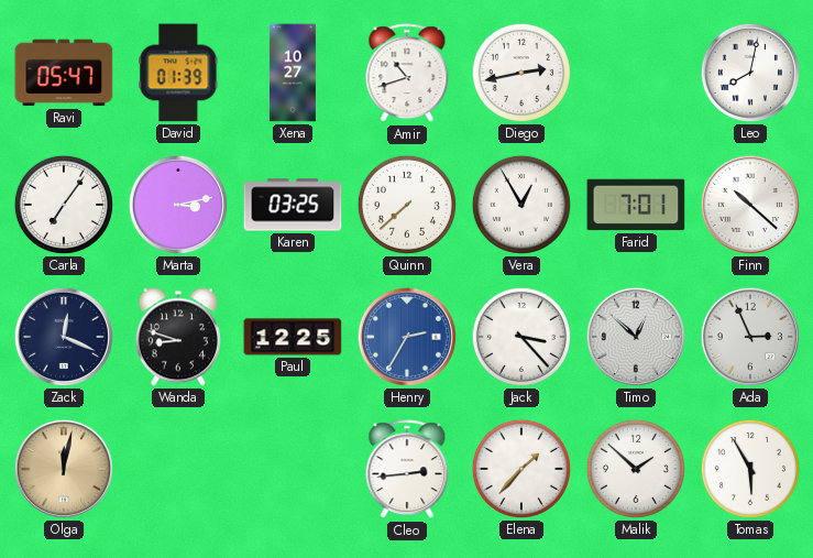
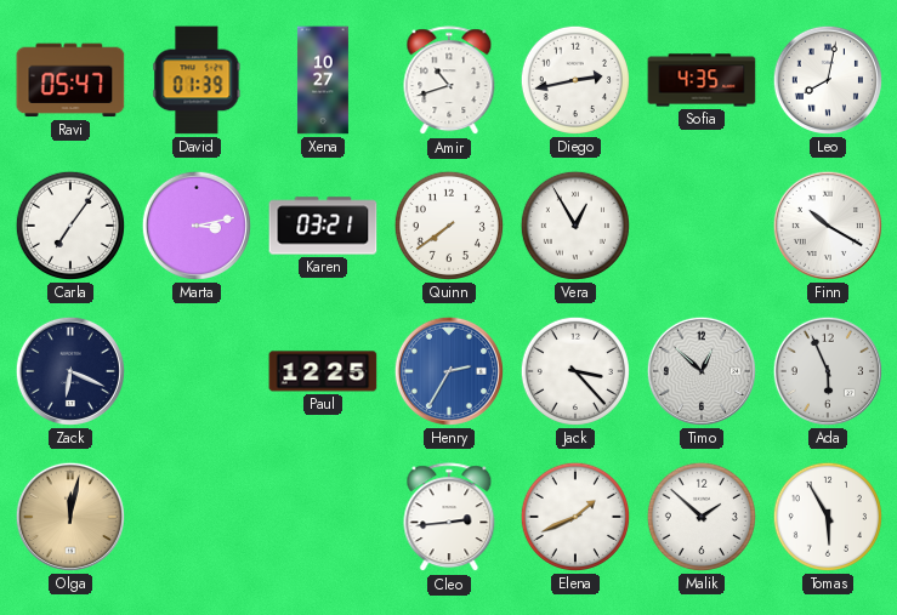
Sofia: none -> 4:35 (702, 80)
Karen: 03:25 -> 03:21 (323, 226)
Quinn: 7:38 -> 7:39 (449, 226)
Farid: 7:01 -> none (636, 205)
Finn: 10:22 -> 10:20 (828, 226)
Zack: 12:19 -> 6:19 (70, 371)
Wanda: 8:48 -> none (178, 337)
Ada: 2:56 -> 5:56 (828, 371)
Elena: 1:37 -> 1:41 (575, 517)
